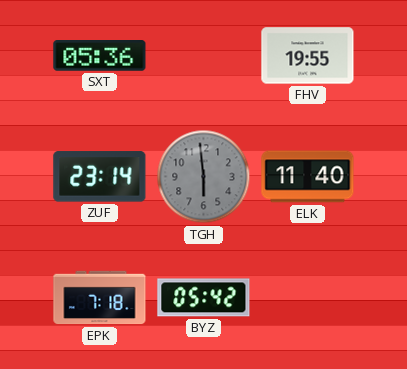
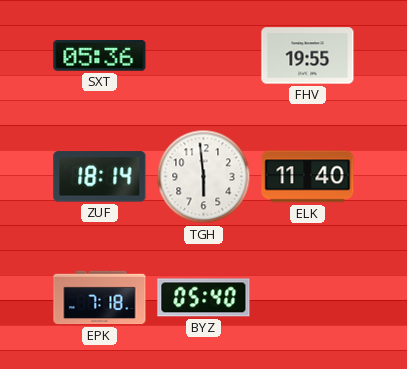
ZUF: 23:14 -> 18:14 (100, 177)
TGH dial: grey -> white (204, 177)
BYZ: 05:42 -> 05:40 (204, 298)
